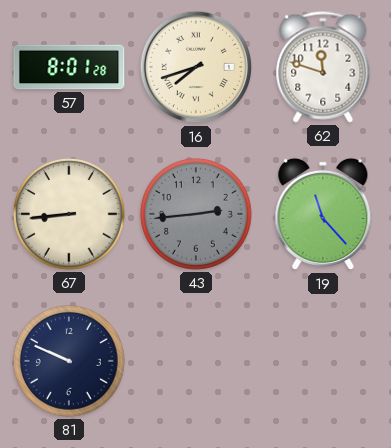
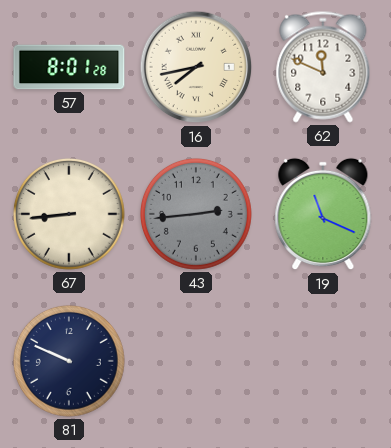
16: 7:42 -> 7:43 (196, 67)
62: 11:48 -> 11:49 (323, 67)
19: 11:23 -> 11:19 (323, 214)
